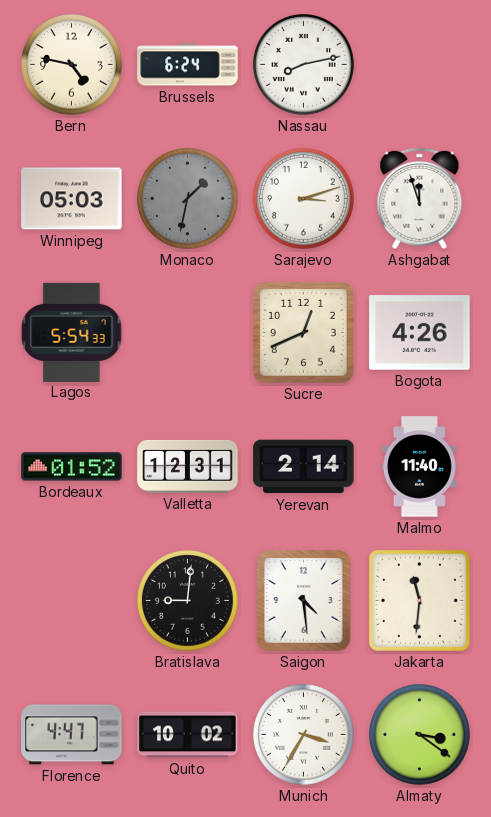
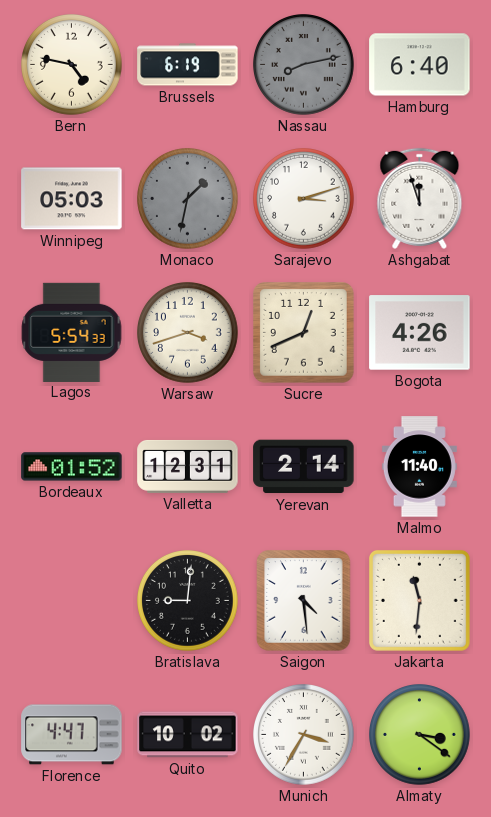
Brussels: 6:24 -> 6:19 (188, 65)
Nassau dial: white -> grey (304, 65)
Hamburg: none -> 6:40 (420, 65)
Warsaw: none -> 3:42 (188, 333)
